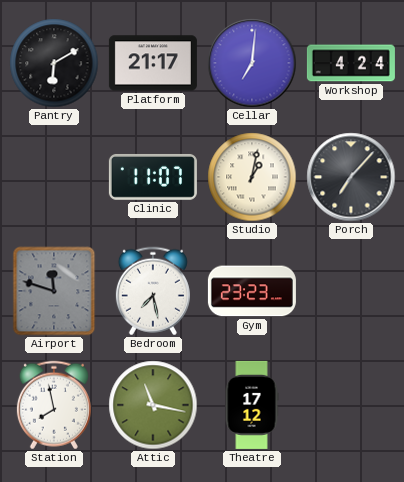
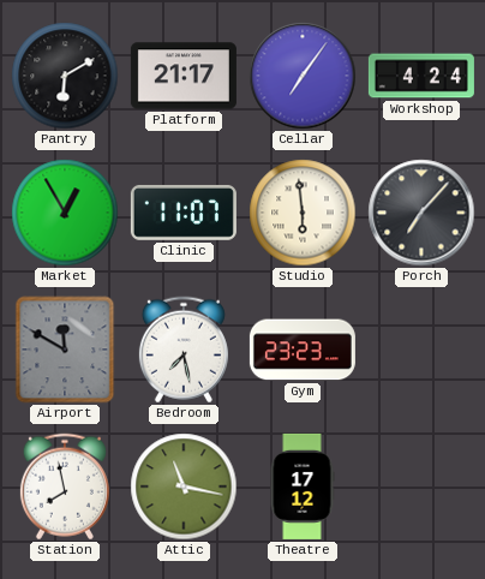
Cellar: 7:01 -> 7:06 (303, 76)
Market: none -> 12:55 (65, 213)
Studio: 1:02 -> 5:59 (303, 213)
Airport: 11:48 -> 11:50 (65, 350)
